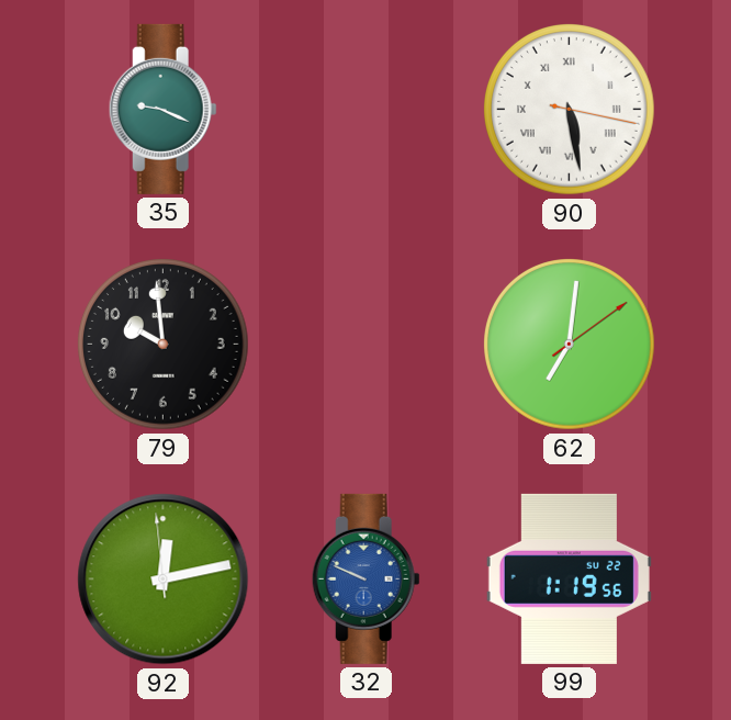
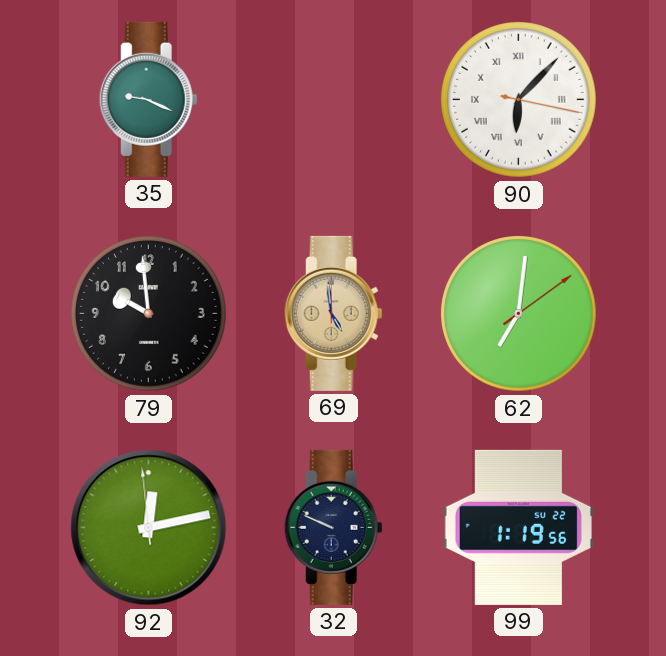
90: 5:28 -> 6:07 (519, 100)
69: none -> 4:59 (333, 313)
32 dial: blue -> navy (333, 527)
